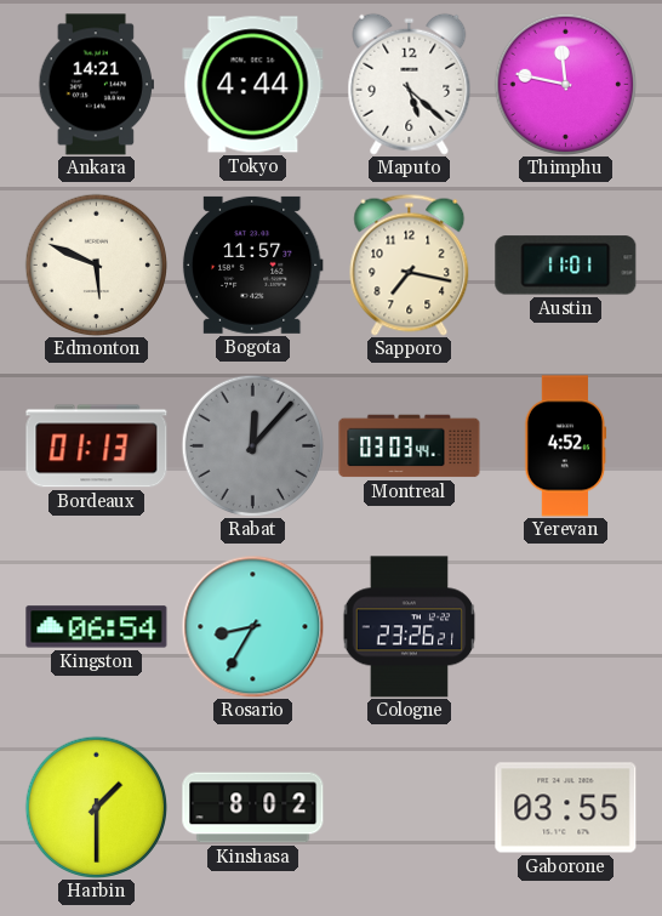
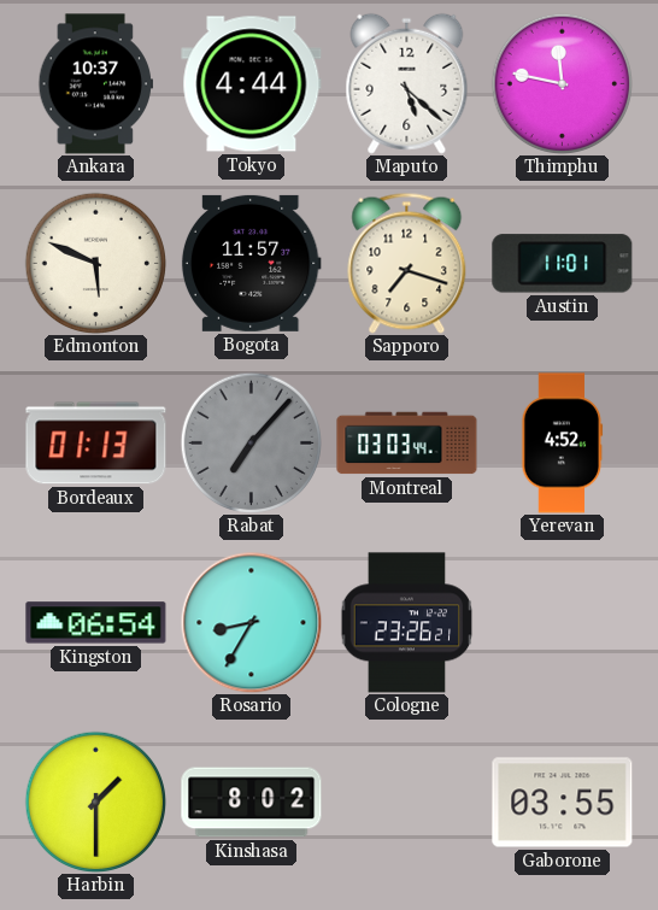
Ankara: 14:21 -> 10:37 (96, 84)
Sapporo: 7:17 -> 7:18 (407, 263)
Rabat: 12:07 -> 7:07 (251, 442)
